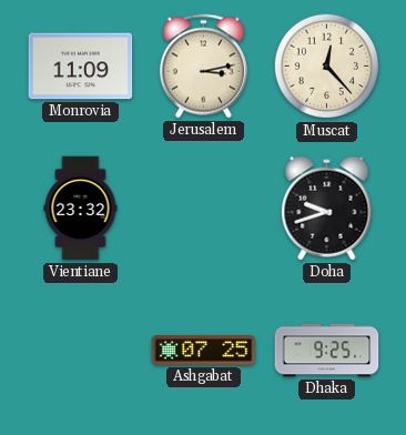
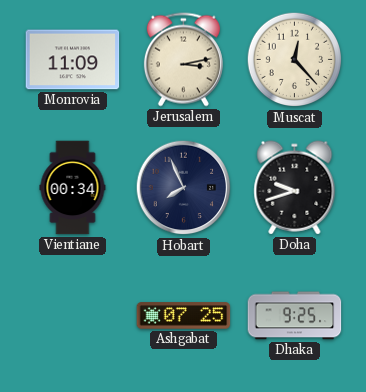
Vientiane: 23:32 -> 00:34 (73, 188)
Hobart: none -> 7:56 (184, 188)
